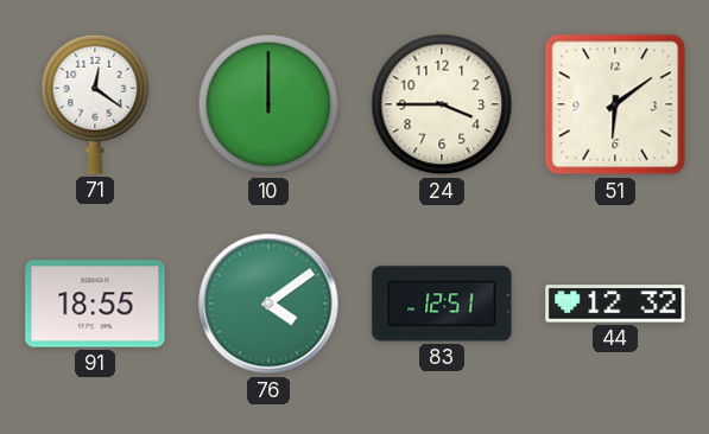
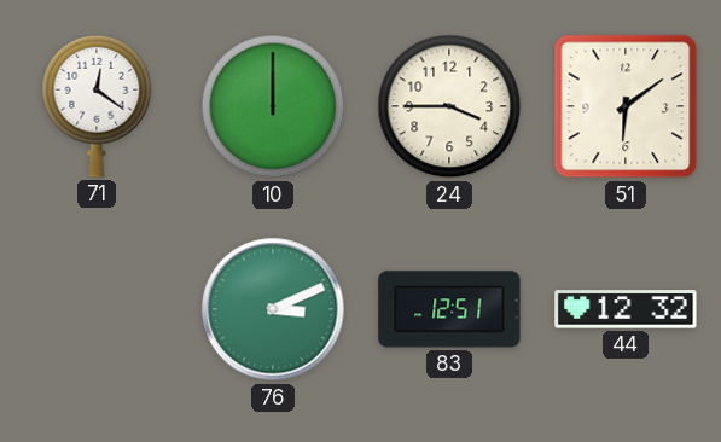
91: 18:55 -> none (95, 304)
76: 4:09 -> 3:11 (273, 309)
